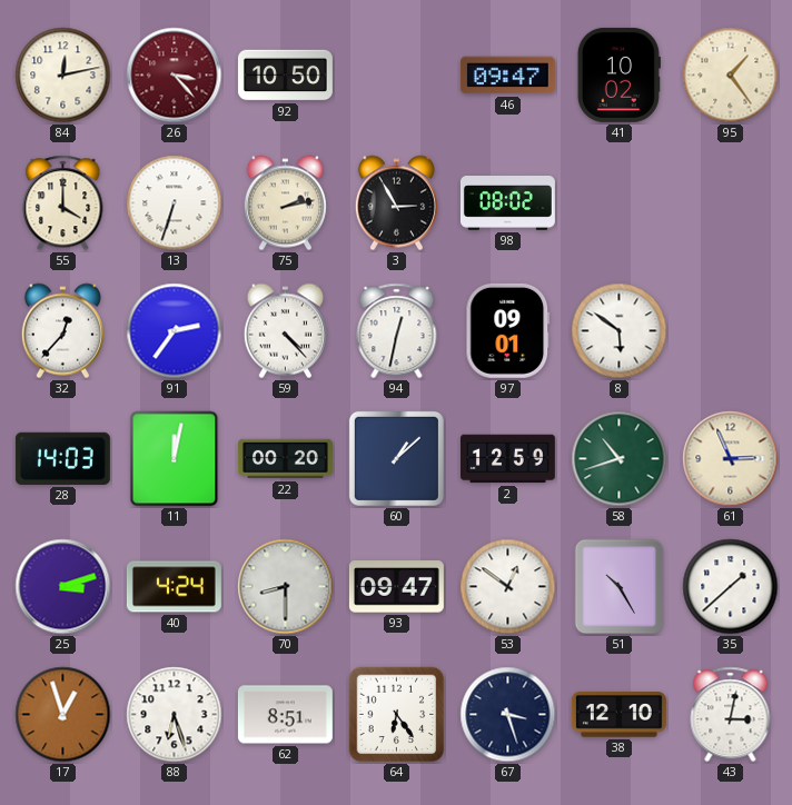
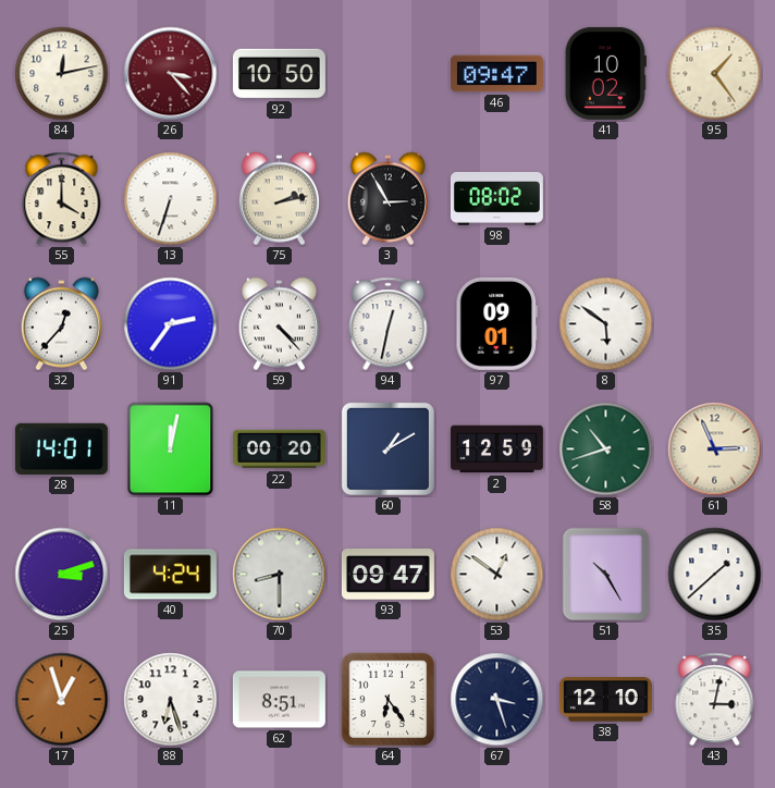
28: 14:03 -> 14:01 (61, 448)
60: 1:08 -> 1:10 (387, 448)
